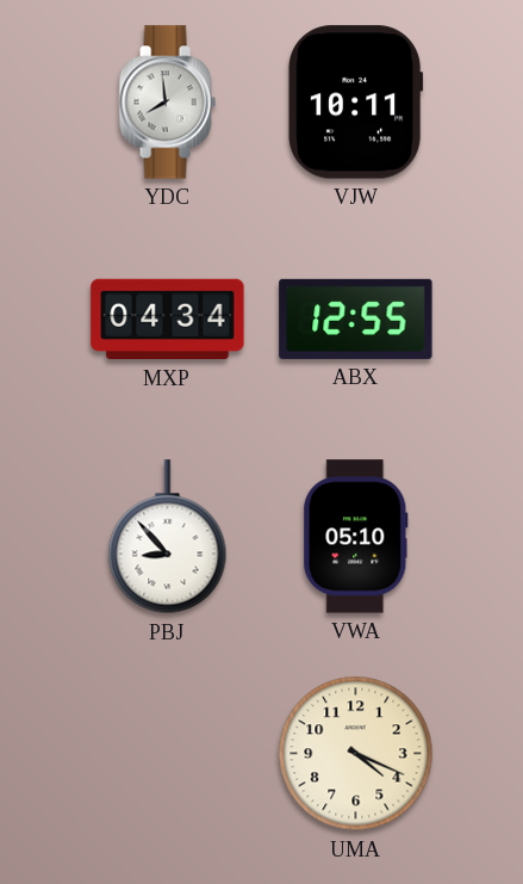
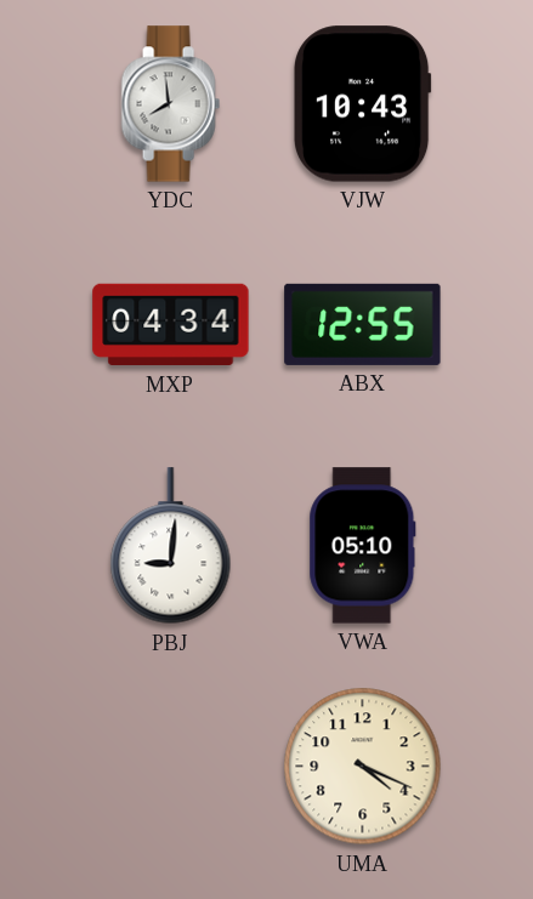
VJW: 10:11 -> 10:43 (363, 104)
PBJ: 8:53 -> 9:01 (171, 546)
